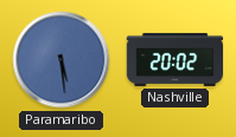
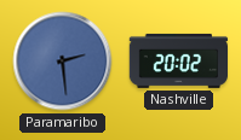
Paramaribo: 5:29 -> 2:29 (63, 62)
